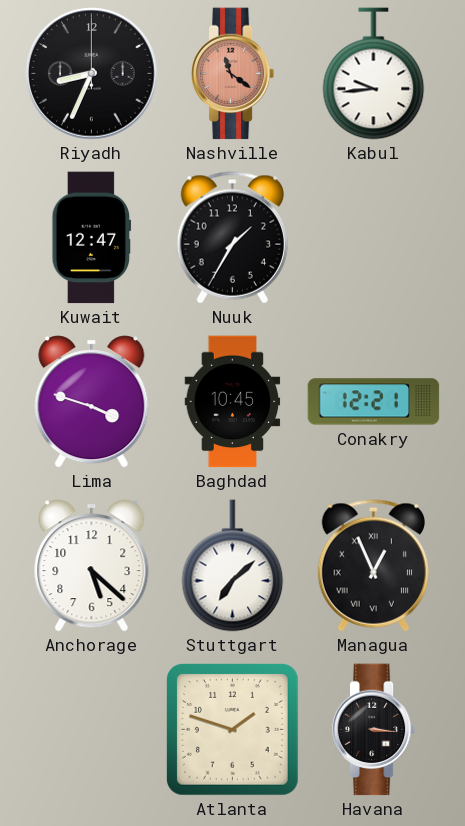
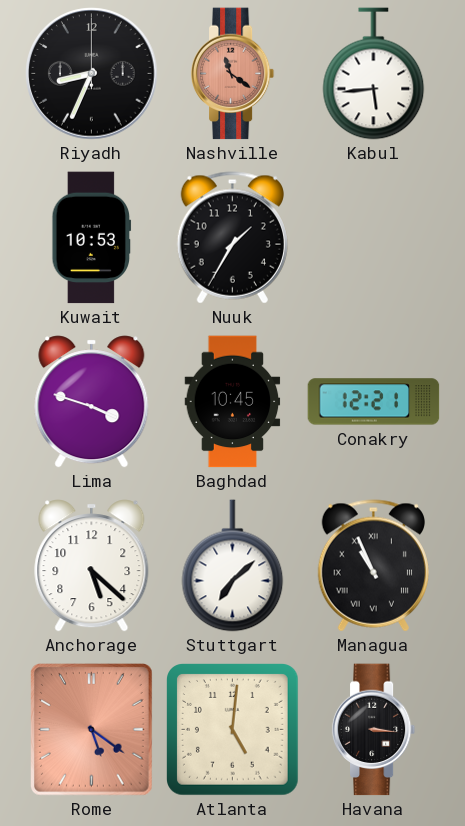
Kabul: 9:44 -> 5:44 (374, 74)
Kuwait: 12:47 -> 10:53 (92, 238)
Managua: 12:56 -> 10:56 (373, 566)
Rome: none -> 5:21 (92, 730)
Atlanta: 1:48 -> 5:01 (233, 730)
